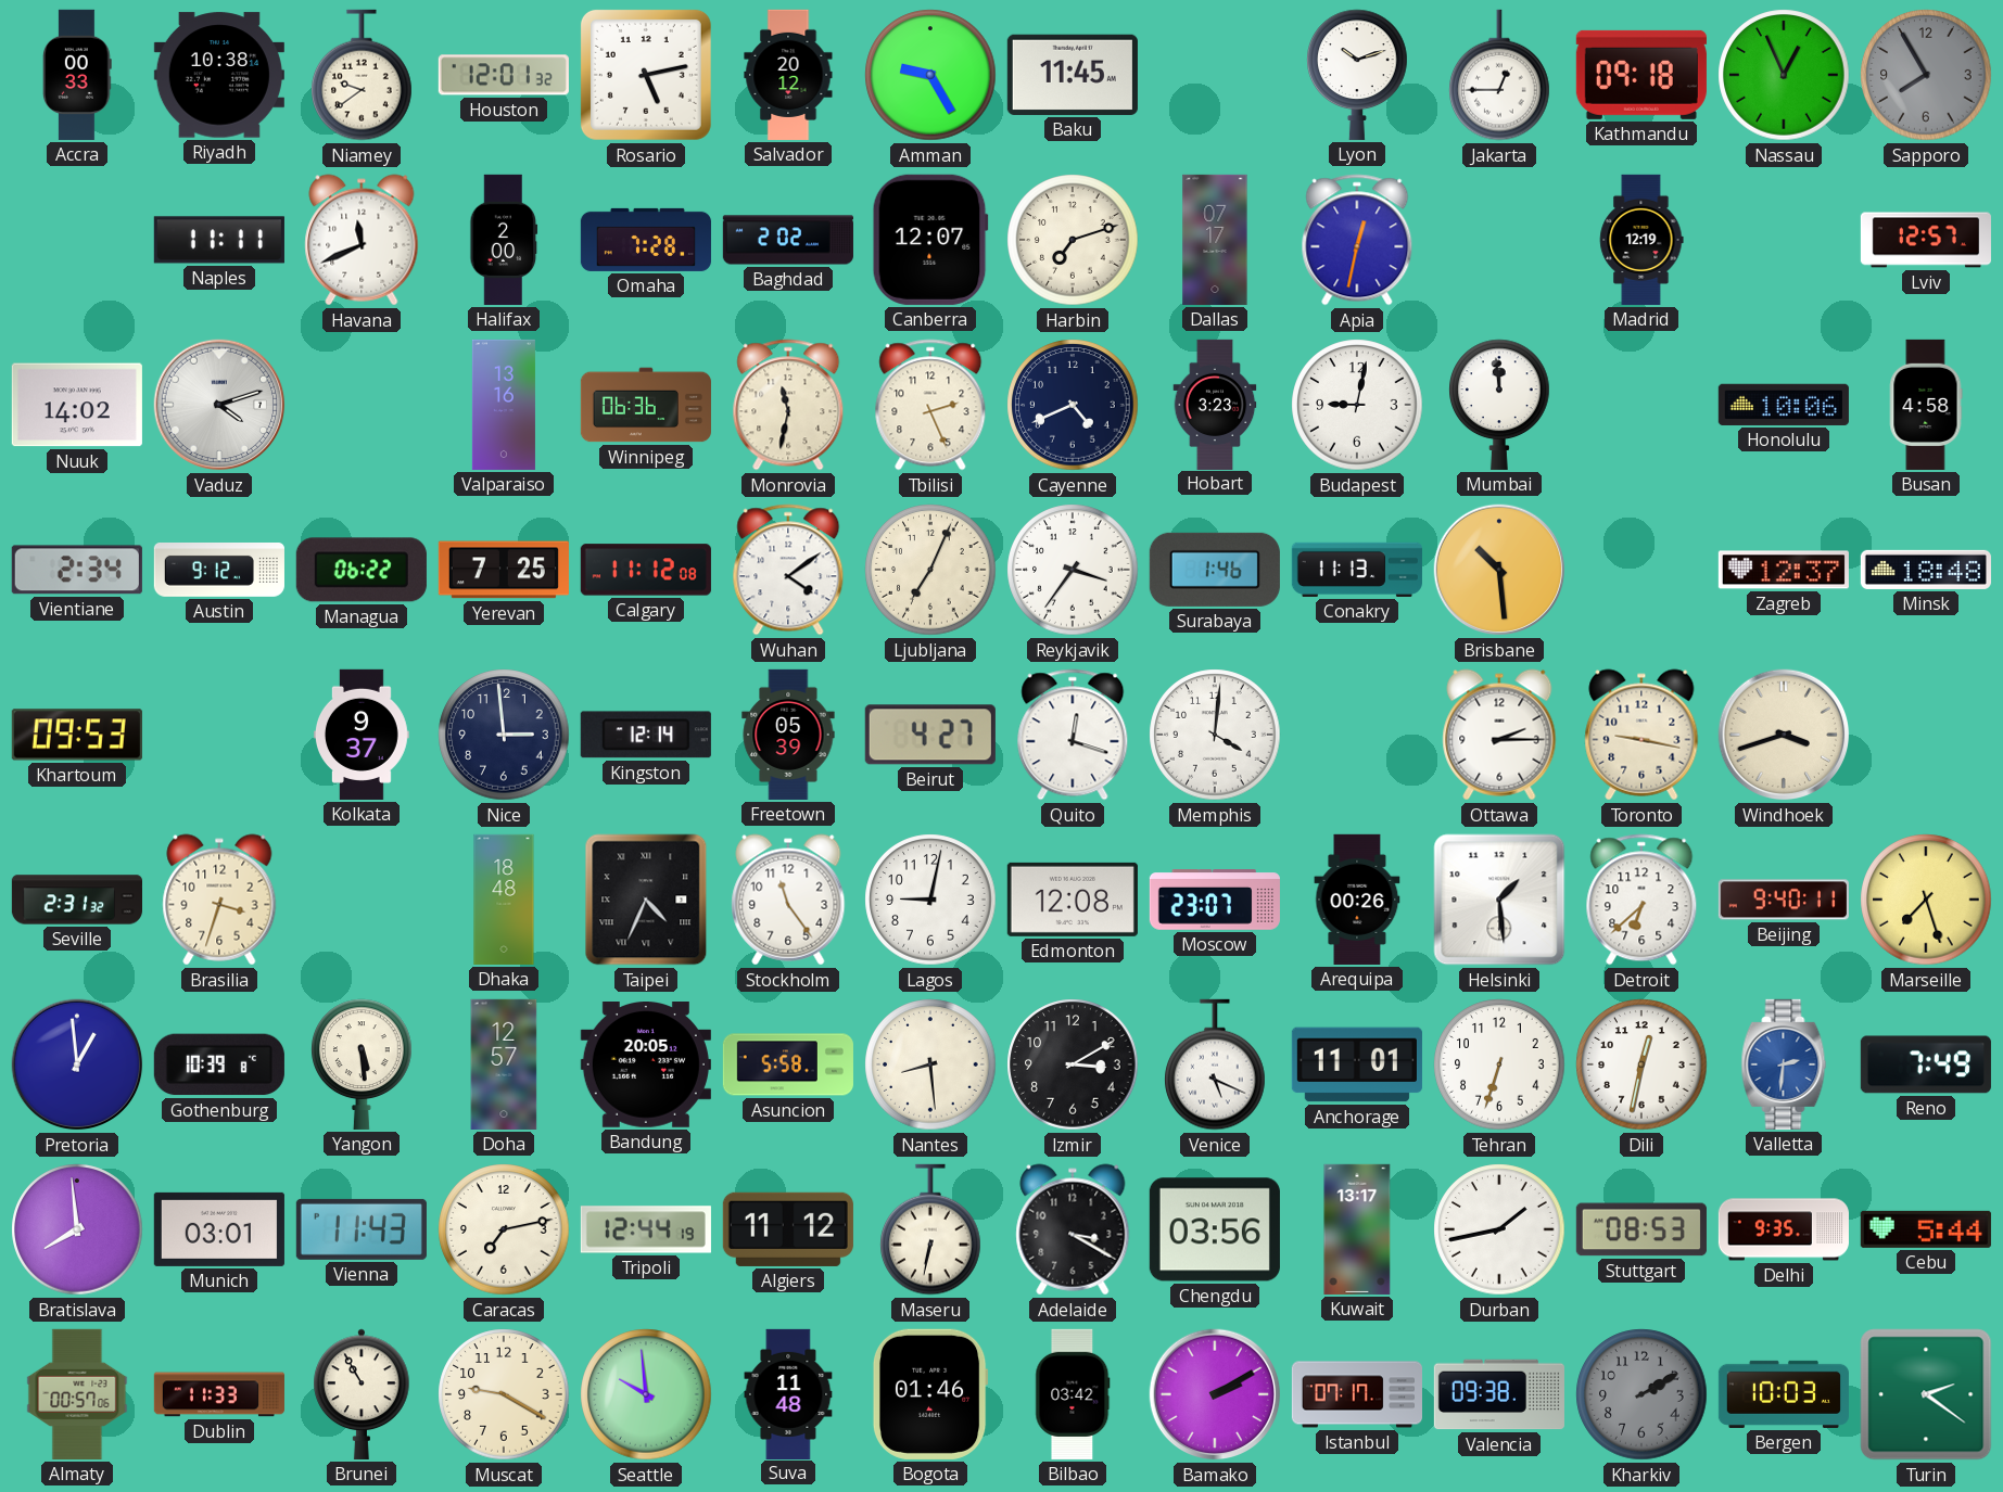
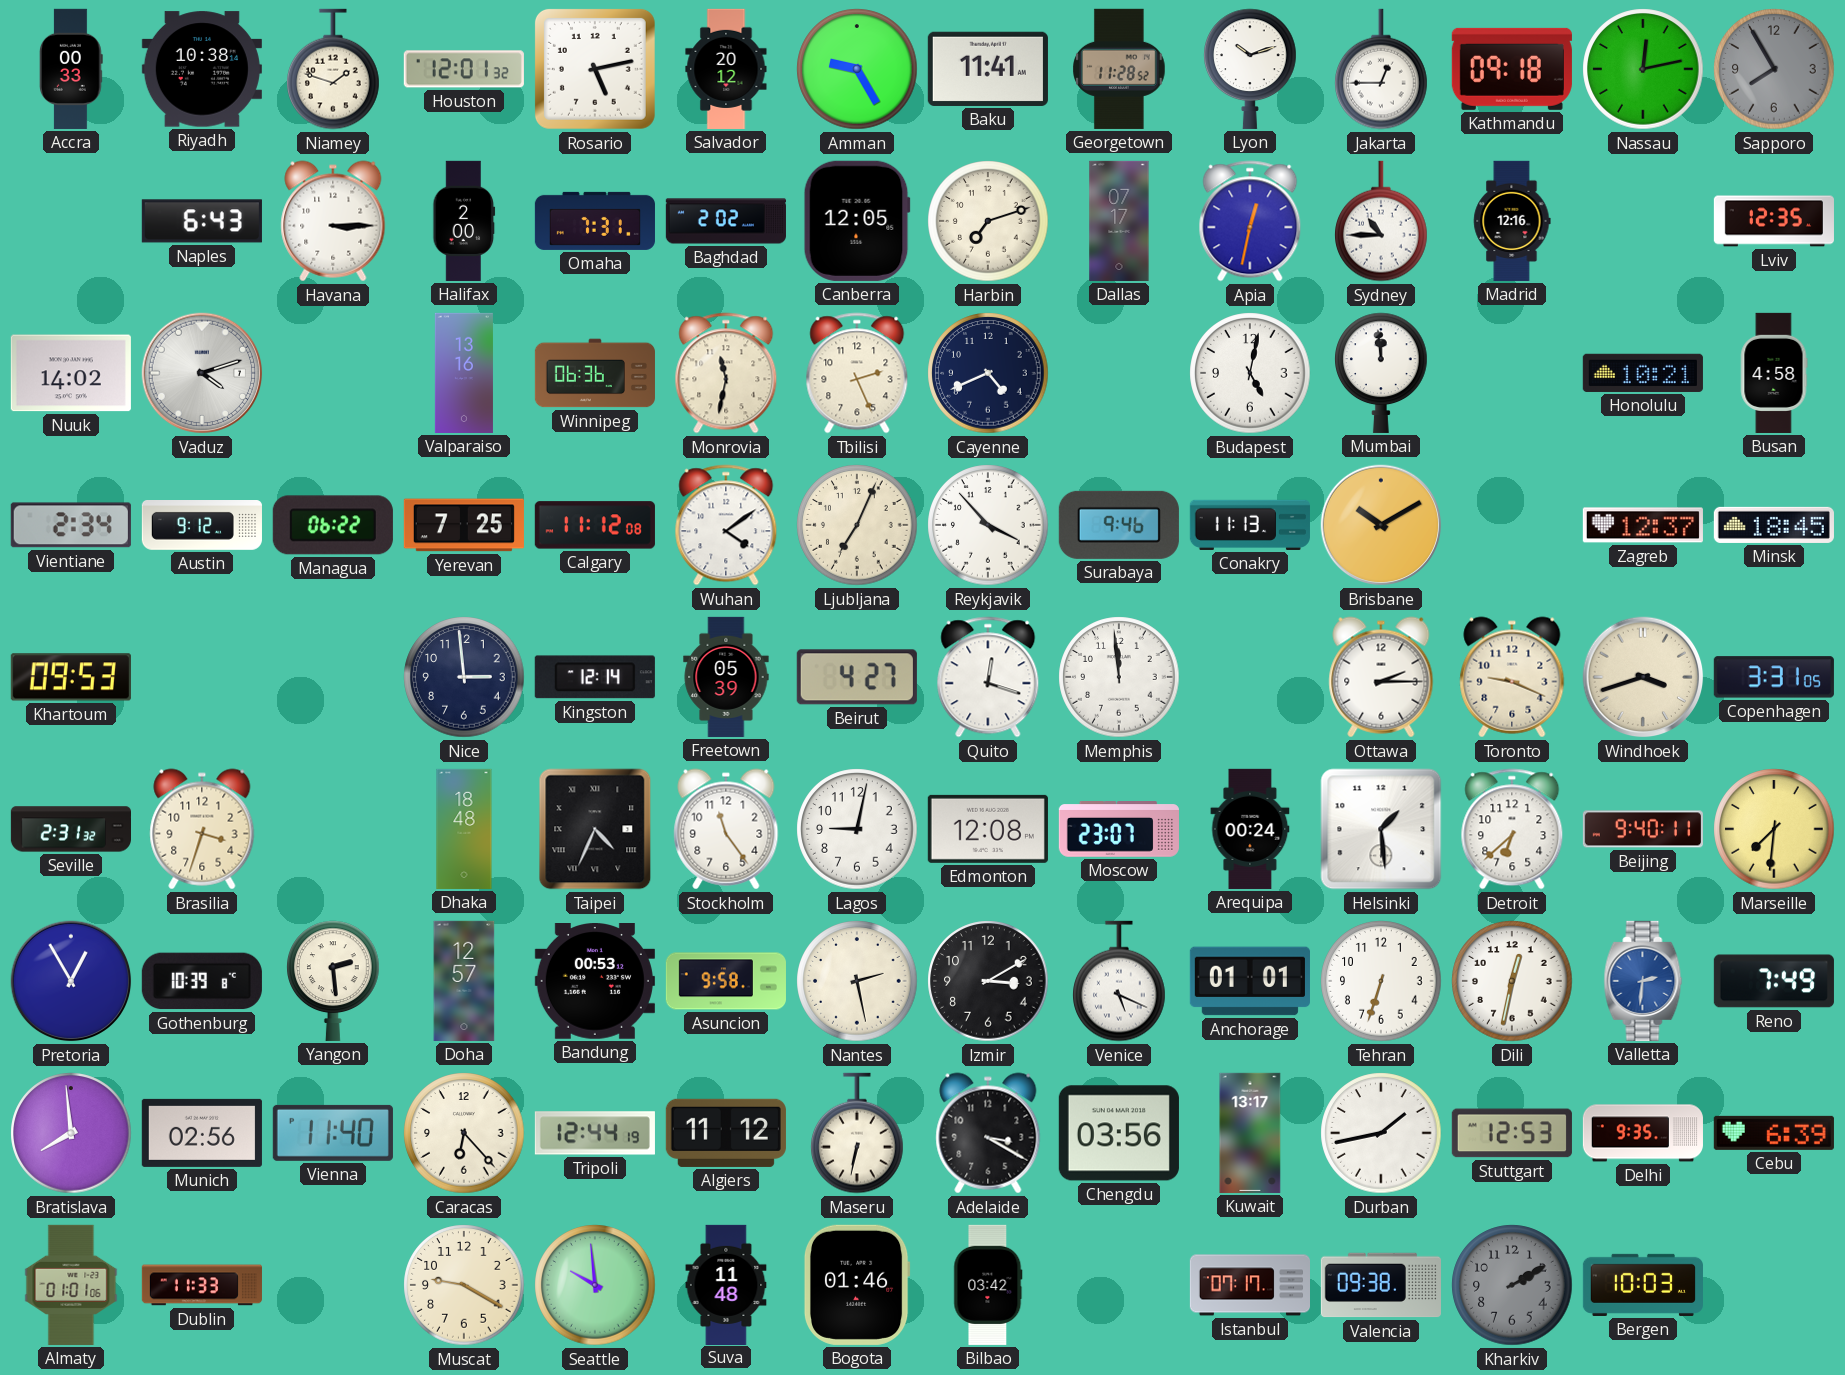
Niamey: 9:39 -> 1:48 (334, 69)
Baku: 11:45 -> 11:41 (988, 69)
Georgetown: none -> 11:28 (1120, 69)
Nassau: 12:56 -> 12:13 (1643, 69)
Naples: 11:11 -> 6:43 (202, 221)
Havana: 11:41 -> 3:15 (333, 221)
Omaha: 7:28 -> 7:31 (595, 221)
Canberra: 12:07 -> 12:05 (857, 221)
Sydney: none -> 10:45 (1382, 221)
Madrid: 12:19 -> 12:16 (1512, 221)
Lviv: 12:57 -> 12:35 (1774, 221)
Hobart: 3:23 -> none (1215, 404)
Budapest: 9:02 -> 5:02 (1250, 373)
Honolulu: 10:06 -> 10:21 (1643, 373)
Reykjavik: 3:36 -> 3:53 (988, 525)
Surabaya: 1:46 -> 9:46 (1119, 525)
Brisbane: 10:29 -> 10:10 (1381, 525)
Minsk: 18:48 -> 18:45 (1774, 525)
Kolkata: 9:37 -> none (362, 735)
Memphis: 4:01 -> 11:59 (1119, 677)
Toronto: 9:17 -> 9:19 (1512, 677)
Copenhagen: none -> 3:31 (1774, 677)
Arequipa: 00:26 -> 00:24 (1250, 829)
Marseille: 7:27 -> 7:31 (1774, 829)
Pretoria: 12:59 -> 12:55 (71, 981)
Yangon: 5:29 -> 2:29 (334, 981)
Bandung: 20:05 -> 00:53 (595, 982)
Asuncion: 5:58 -> 9:58 (726, 981)
Nantes: 8:29 -> 2:28 (857, 981)
Anchorage: 11:01 -> 01:01 (1250, 981)
Munich: 03:01 -> 02:56 (202, 1133)
Vienna: 11:43 -> 11:40 (333, 1133)
Caracas: 7:13 -> 6:23 (464, 1133)
Stuttgart: 08:53 -> 12:53 (1512, 1133)
Cebu: 5:44 -> 6:39 (1774, 1133)
Almaty: 00:57 -> 01:01 (71, 1285)
Brunei: 10:55 -> none (362, 1394)
Bamako: 2:10 -> none (1215, 1394)
Turin: 2:21 -> none (1926, 1394)
